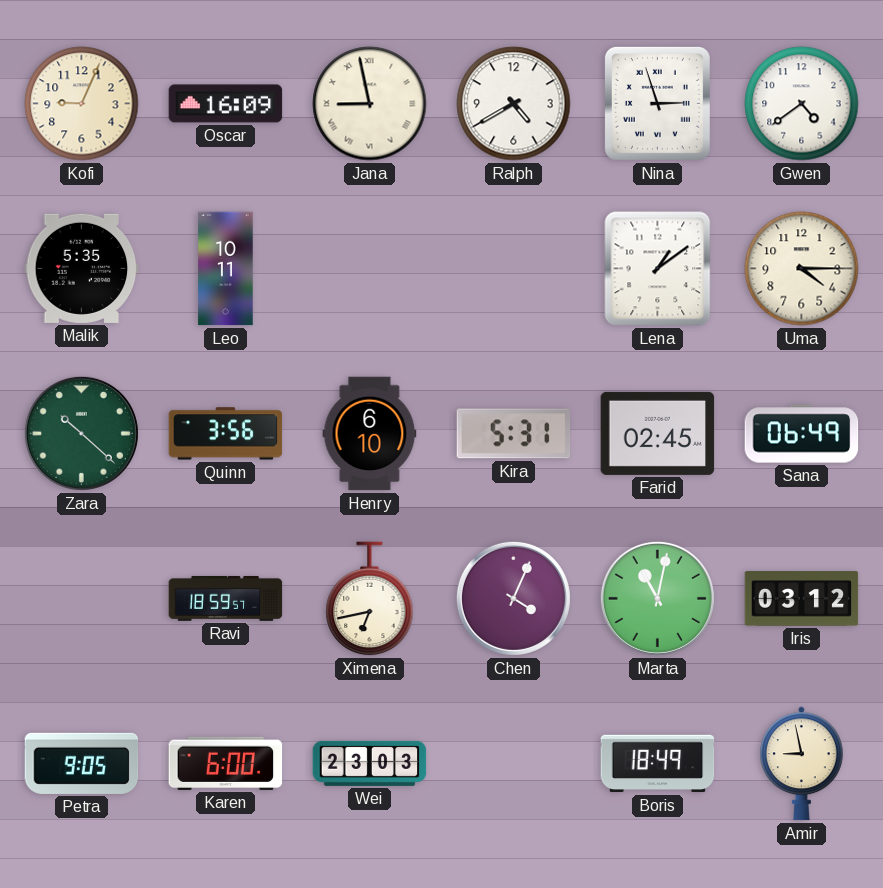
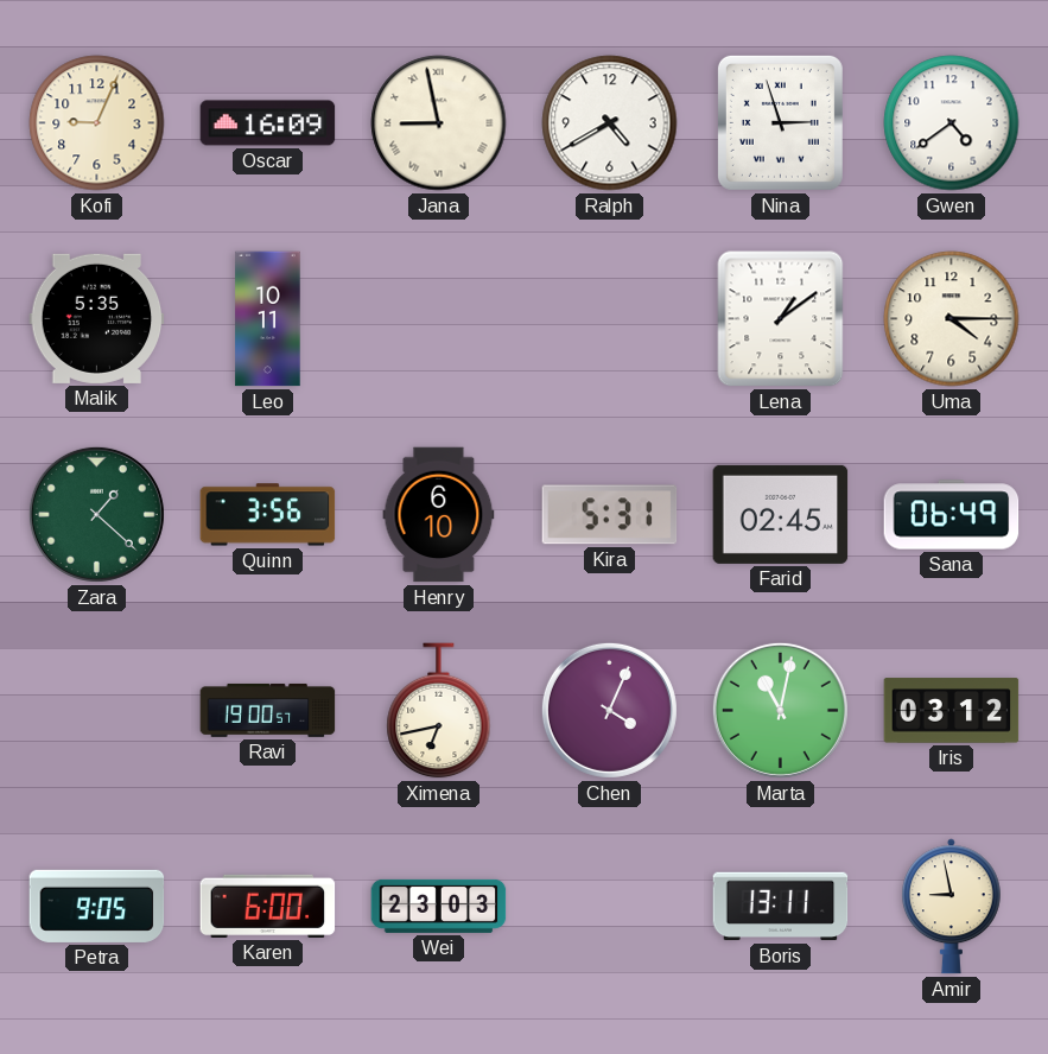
Zara: 10:22 -> 1:22 (96, 514)
Ravi: 18:59 -> 19:00 (268, 710)
Boris: 18:49 -> 13:11 (781, 907)
